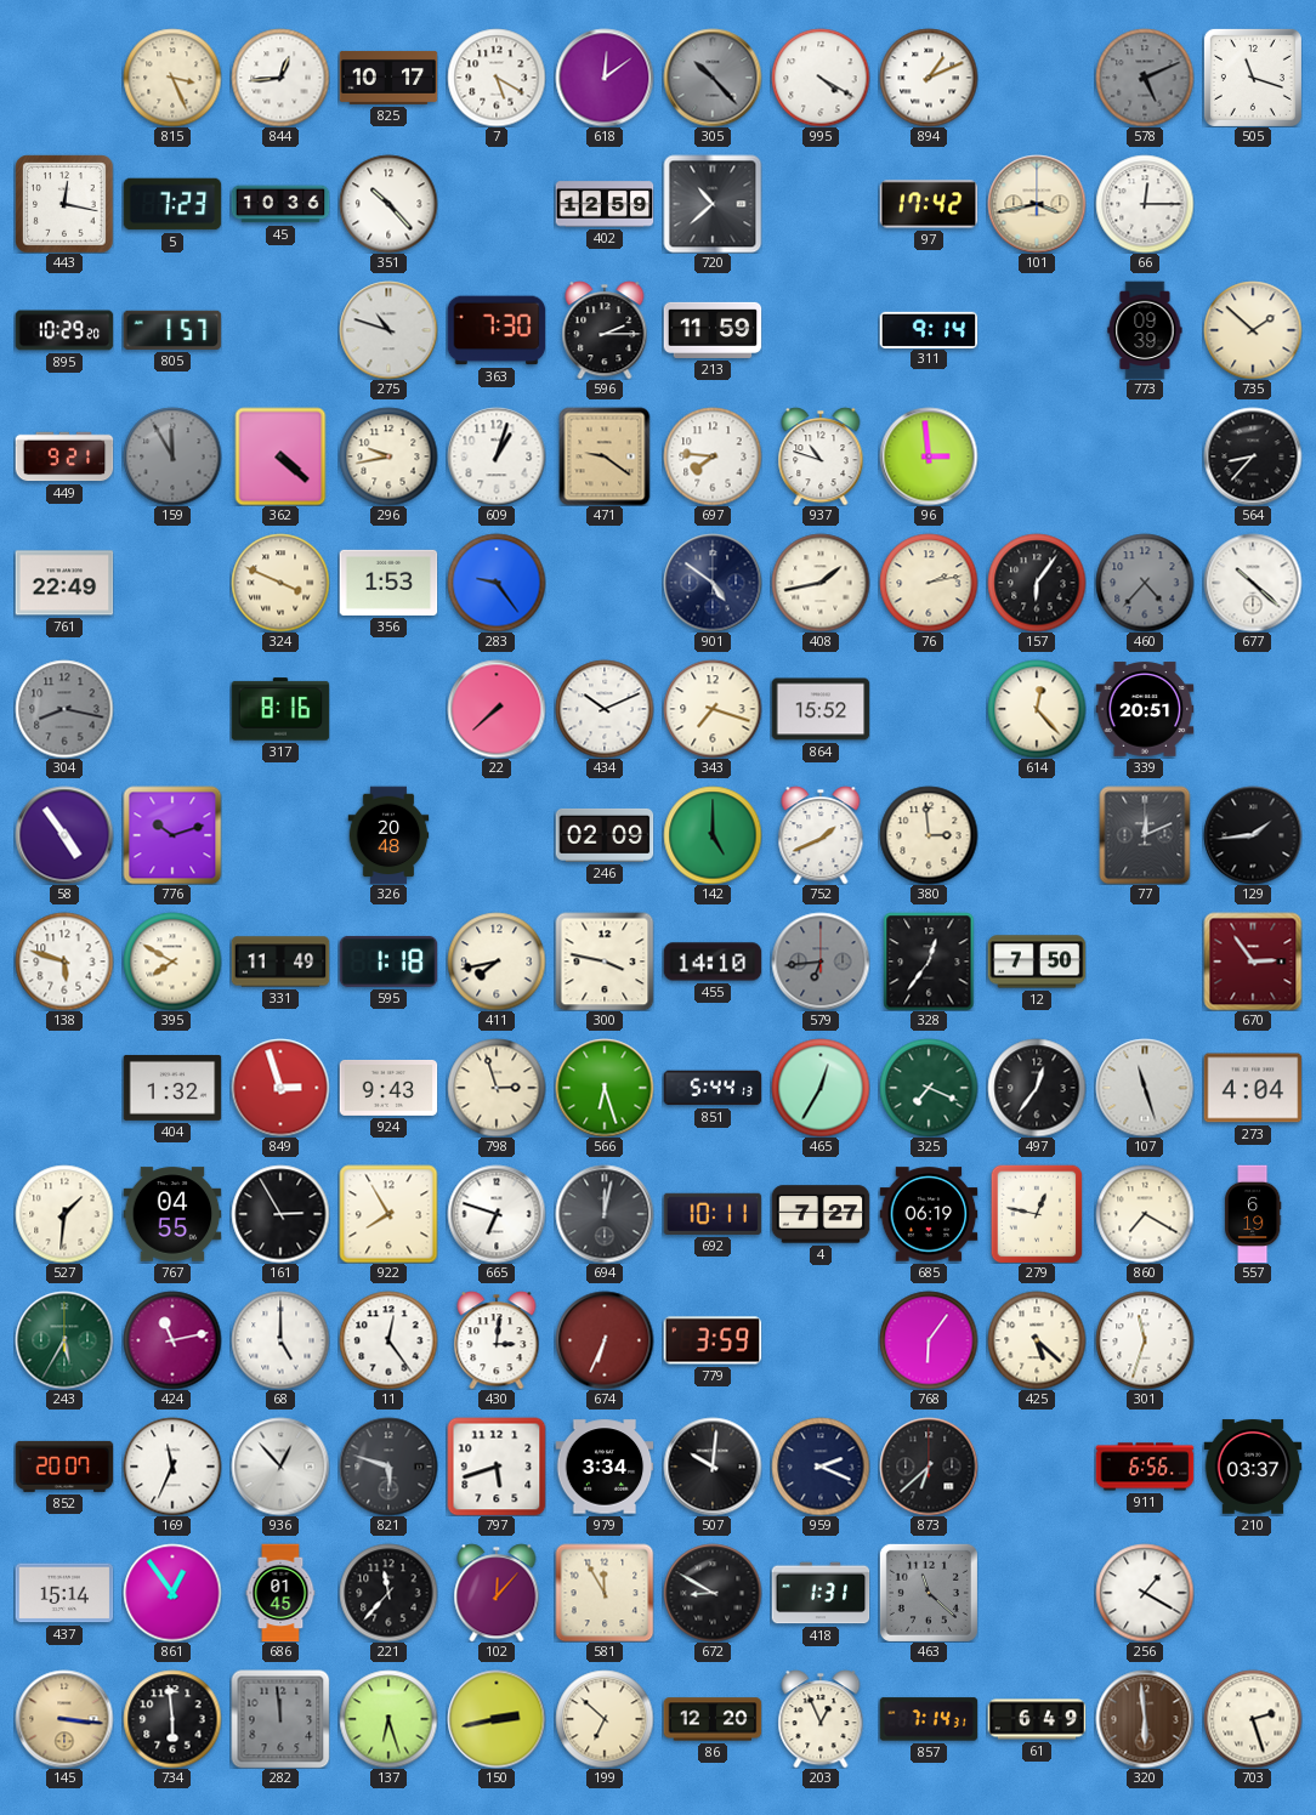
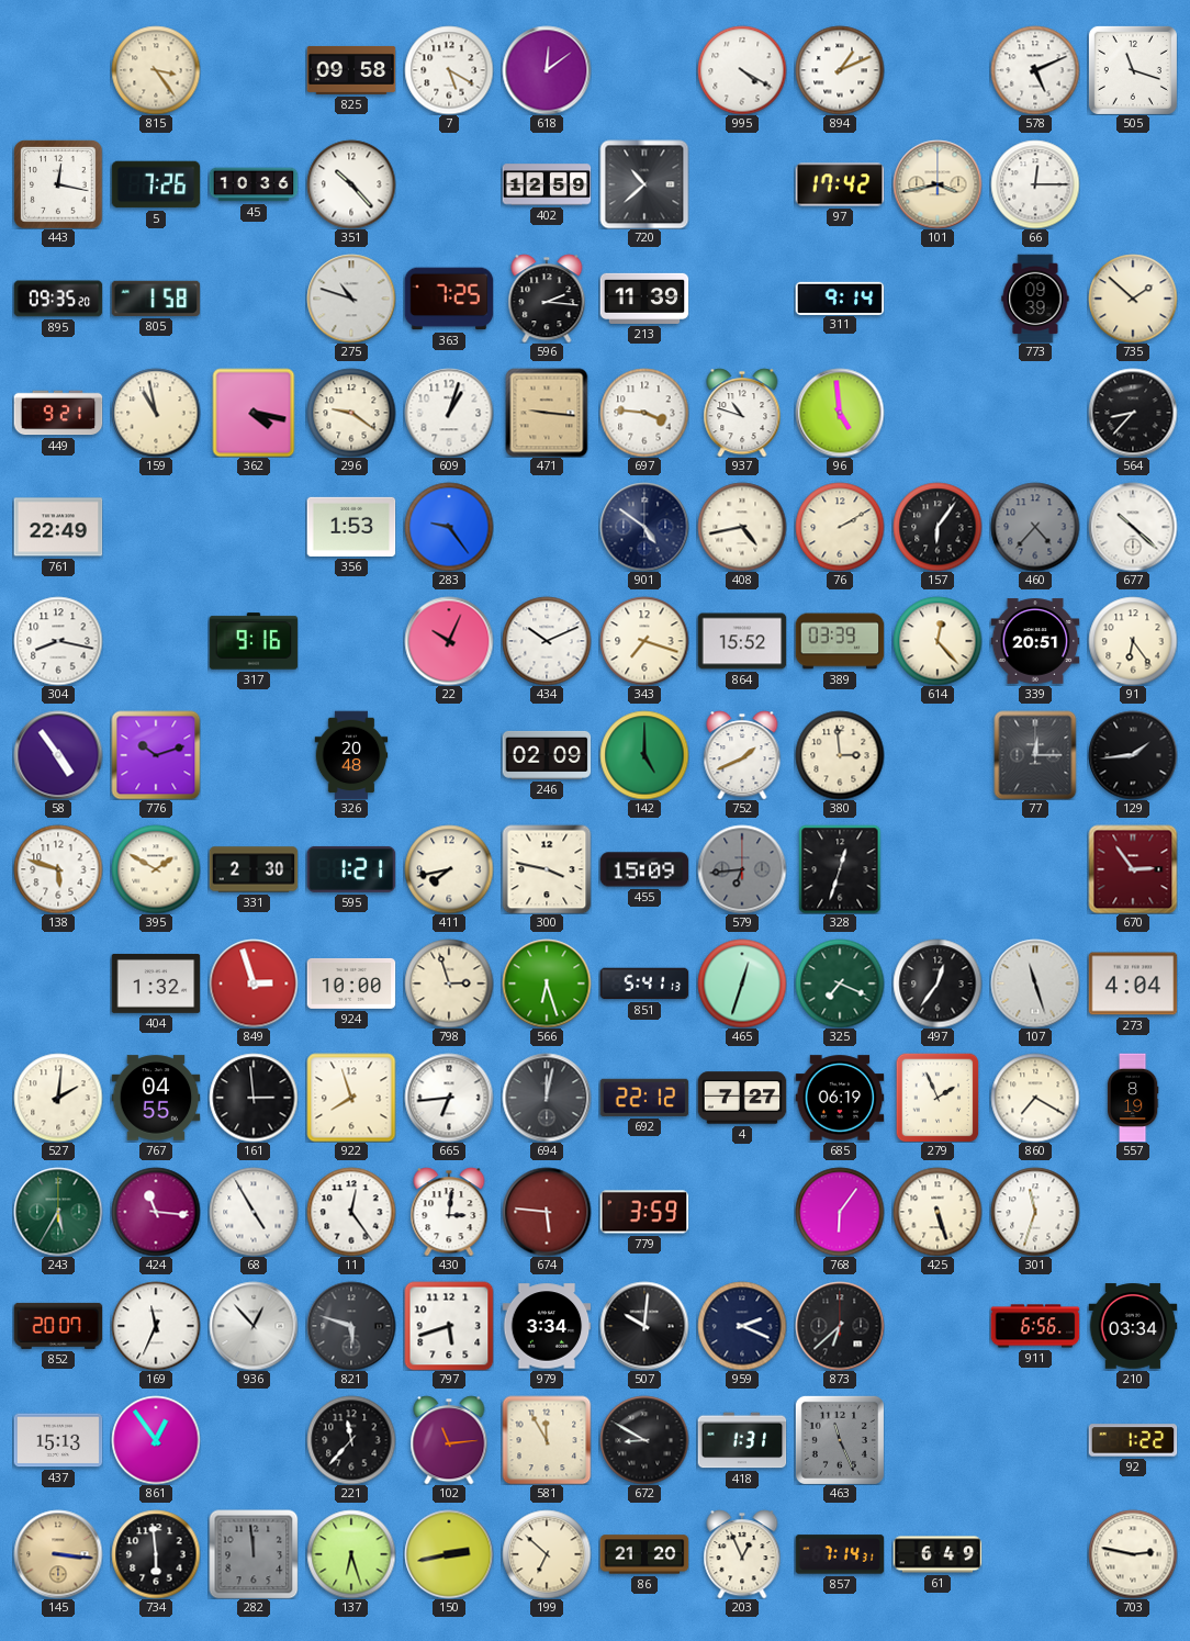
815: 3:26 -> 3:24 (156, 70)
844: 12:44 -> none (280, 78)
825: 10:17 -> 09:58 (351, 70)
305: 10:23 -> none (713, 78)
578 dial: grey -> white (1035, 70)
5: 7:23 -> 7:26 (156, 184)
895: 10:29 -> 09:35 (58, 299)
805: 1:57 -> 1:58 (156, 299)
363: 7:30 -> 7:25 (449, 299)
596: 2:15 -> 2:16 (547, 299)
213: 11:59 -> 11:39 (644, 299)
159: 11:55 -> 10:58 (156, 413)
159 dial: grey -> cream (156, 413)
362: 4:22 -> 4:17 (254, 413)
296: 9:43 -> 9:21 (351, 413)
471: 9:21 -> 9:16 (547, 413)
697: 7:46 -> 3:46 (644, 413)
96: 2:59 -> 4:59 (840, 413)
324: 3:49 -> none (280, 583)
408: 1:43 -> 4:43 (742, 527)
76: 2:13 -> 2:10 (840, 527)
304 dial: grey -> white (58, 641)
317: 8:16 -> 9:16 (254, 641)
22: 7:38 -> 10:04 (449, 641)
389: none -> 03:39 (840, 641)
91: none -> 6:24 (1133, 641)
77: 12:11 -> 12:15 (1035, 755)
395: 7:50 -> 1:50 (156, 869)
331: 11:49 -> 2:30 (254, 869)
595: 1:18 -> 1:21 (351, 869)
455: 14:10 -> 15:09 (644, 869)
328: 12:36 -> 12:33 (840, 869)
12: 7:50 -> none (1037, 962)
924: 9:43 -> 10:00 (351, 984)
851: 5:44 -> 5:41 (644, 984)
465: 12:35 -> 12:33 (742, 984)
527: 1:31 -> 2:01 (58, 1098)
161: 2:55 -> 2:59 (254, 1098)
922: 7:55 -> 7:57 (351, 1098)
665: 6:48 -> 6:44 (449, 1098)
692: 10:11 -> 22:12 (644, 1098)
279: 12:47 -> 1:56 (938, 1098)
557: 6:19 -> 8:19 (1133, 1098)
424: 11:13 -> 11:16 (156, 1212)
68: 5:00 -> 4:55 (254, 1212)
674: 6:34 -> 5:46 (547, 1212)
425: 5:22 -> 5:27 (938, 1212)
210: 03:37 -> 03:34 (1133, 1326)
437: 15:14 -> 15:13 (58, 1440)
686: 01:45 -> none (280, 1593)
102: 12:07 -> 11:14 (449, 1440)
463: 11:22 -> 11:26 (840, 1440)
256: 1:20 -> none (1145, 1593)
92: none -> 1:22 (1133, 1440)
86: 12:20 -> 21:20 (644, 1554)
320: 5:59 -> none (1145, 1719)
703: 2:27 -> 2:47 (1133, 1554)
